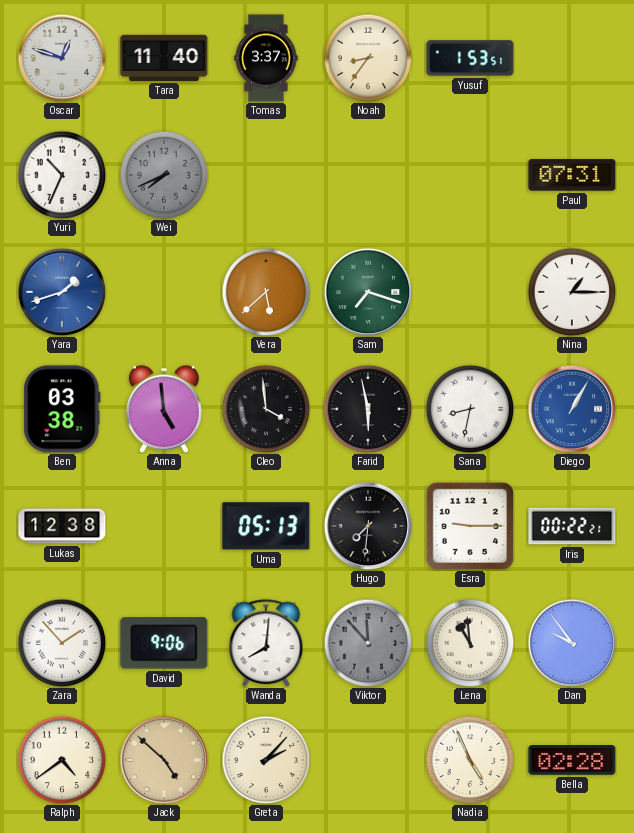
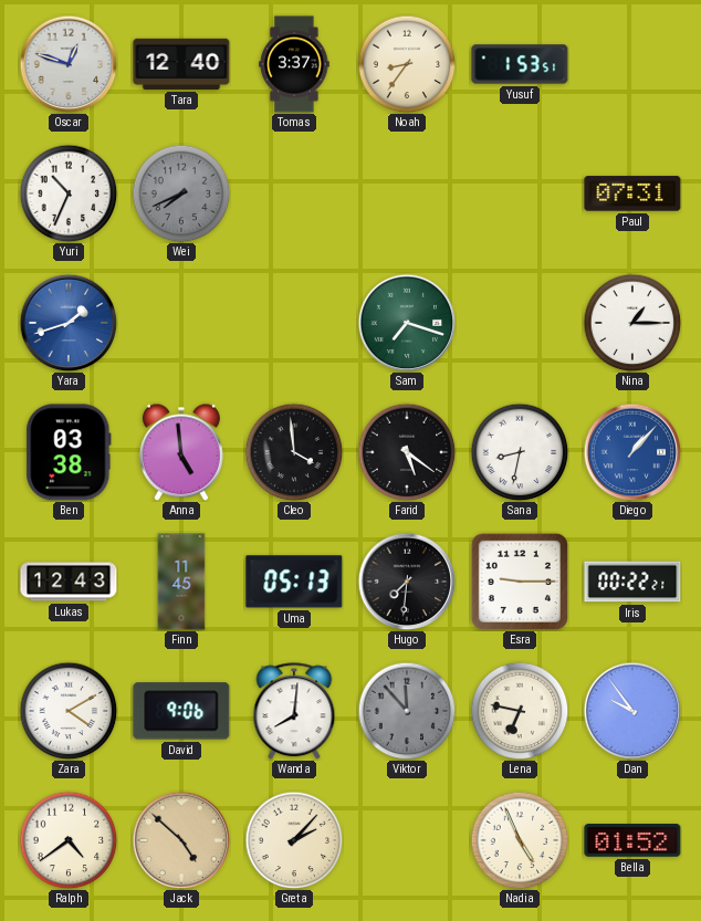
Tara: 11:40 -> 12:40 (181, 64)
Vera: 5:38 -> none (266, 292)
Farid: 5:58 -> 5:21 (407, 452)
Diego: 1:05 -> 1:07 (632, 452)
Lukas: 12:38 -> 12:43 (69, 582)
Finn: none -> 11:45 (181, 582)
Zara: 1:53 -> 4:10 (69, 711)
Lena: 10:59 -> 6:47 (520, 711)
Bella: 02:28 -> 01:52 (632, 840)
